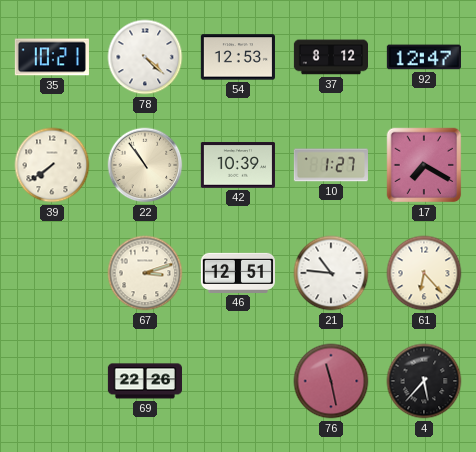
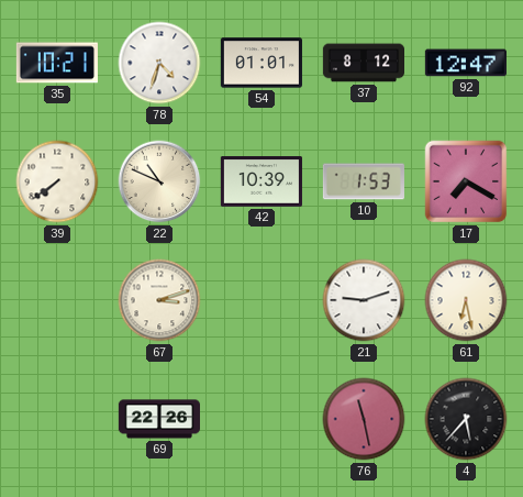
78: 4:22 -> 4:33 (159, 63)
54: 12:53 -> 01:01 (261, 63)
22: 10:54 -> 10:49 (159, 181)
10: 1:27 -> 1:53 (364, 181)
46: 12:51 -> none (238, 273)
21: 10:46 -> 9:12 (364, 300)
61: 6:23 -> 6:28 (466, 300)
